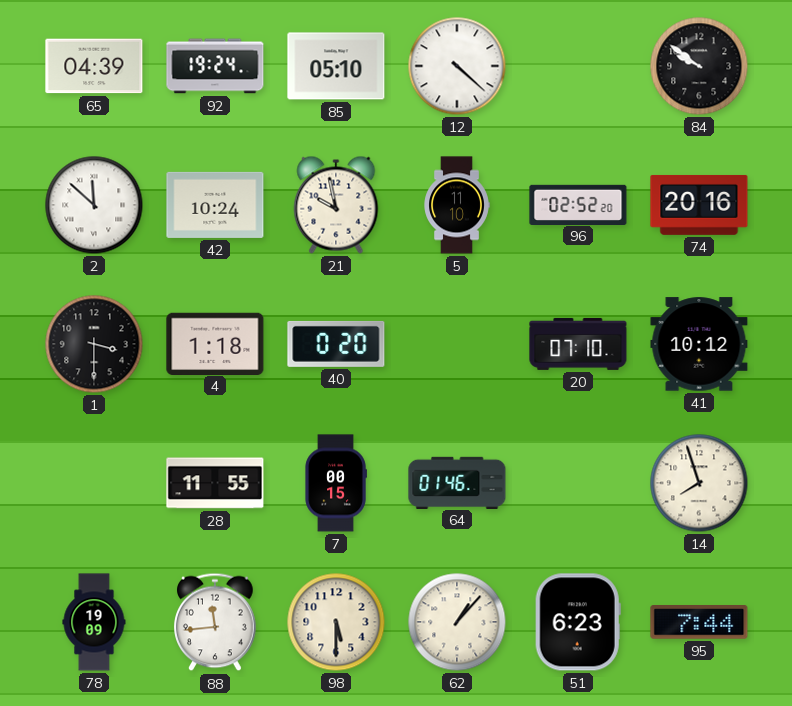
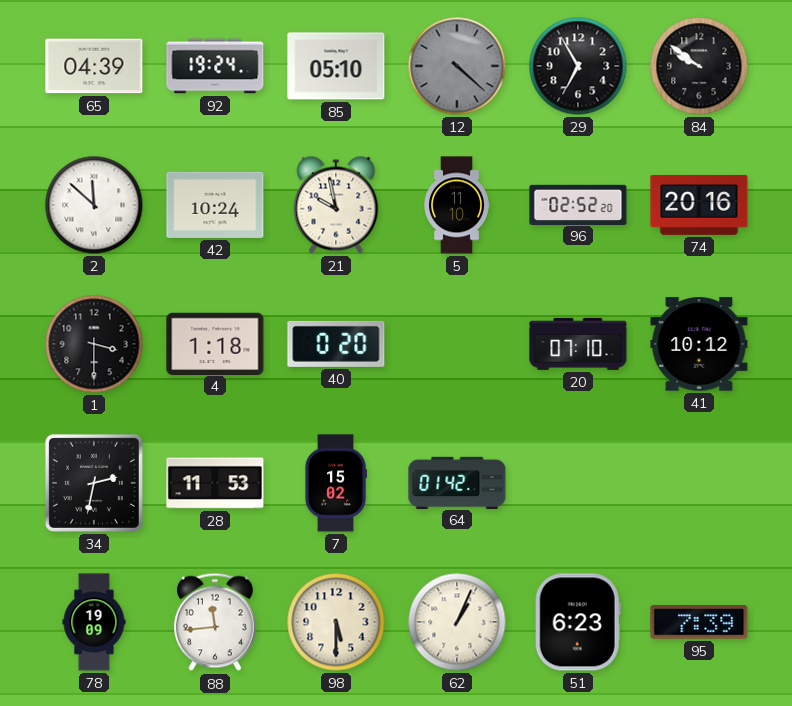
12 dial: white -> grey (457, 66)
29: none -> 6:55 (578, 66)
34: none -> 2:32 (94, 483)
28: 11:55 -> 11:53 (215, 483)
7: 00:15 -> 15:02 (336, 483)
64: 01:46 -> 01:42 (457, 482)
14: 7:57 -> none (699, 483)
62: 1:07 -> 1:04 (457, 622)
95: 7:44 -> 7:39 (699, 622)
